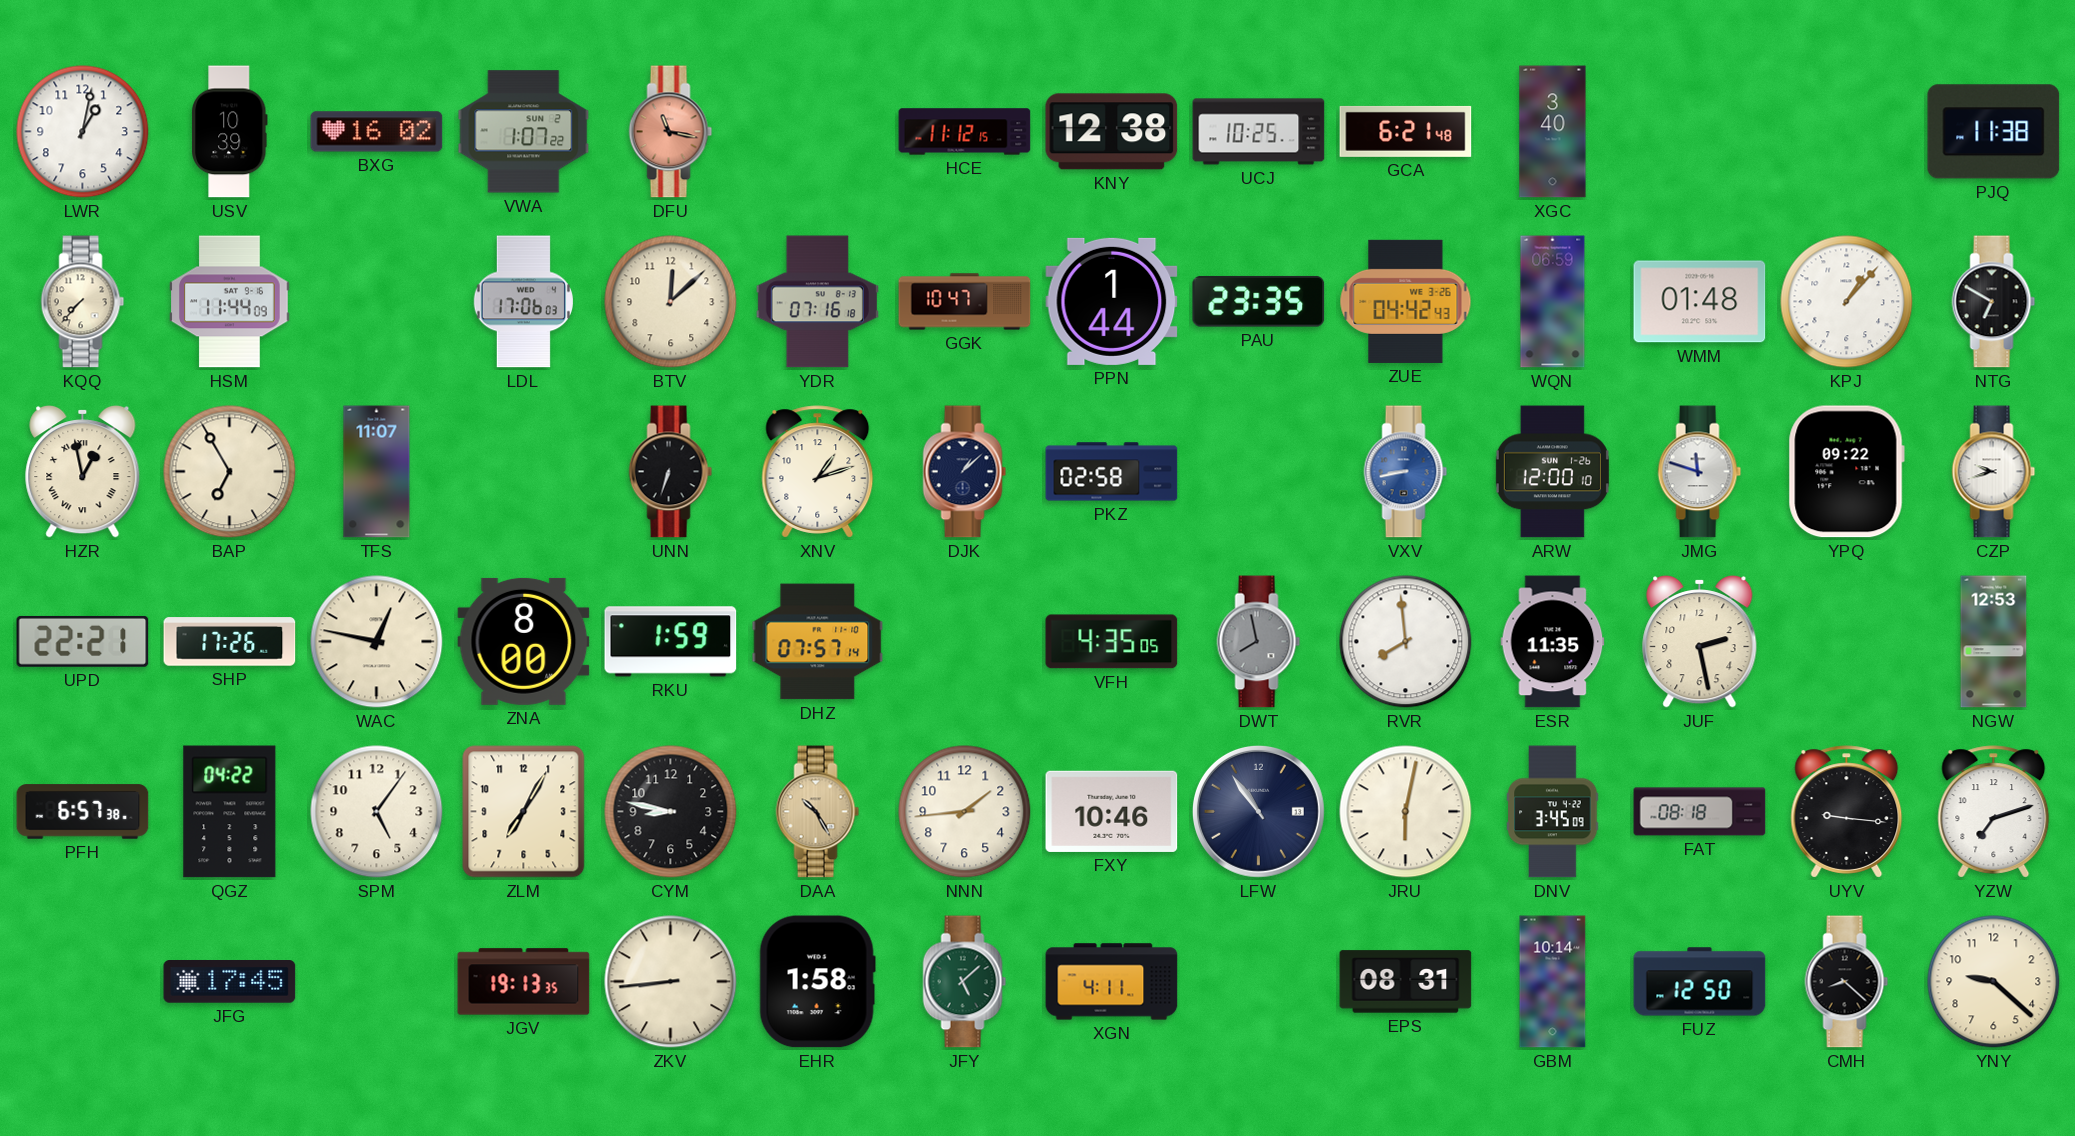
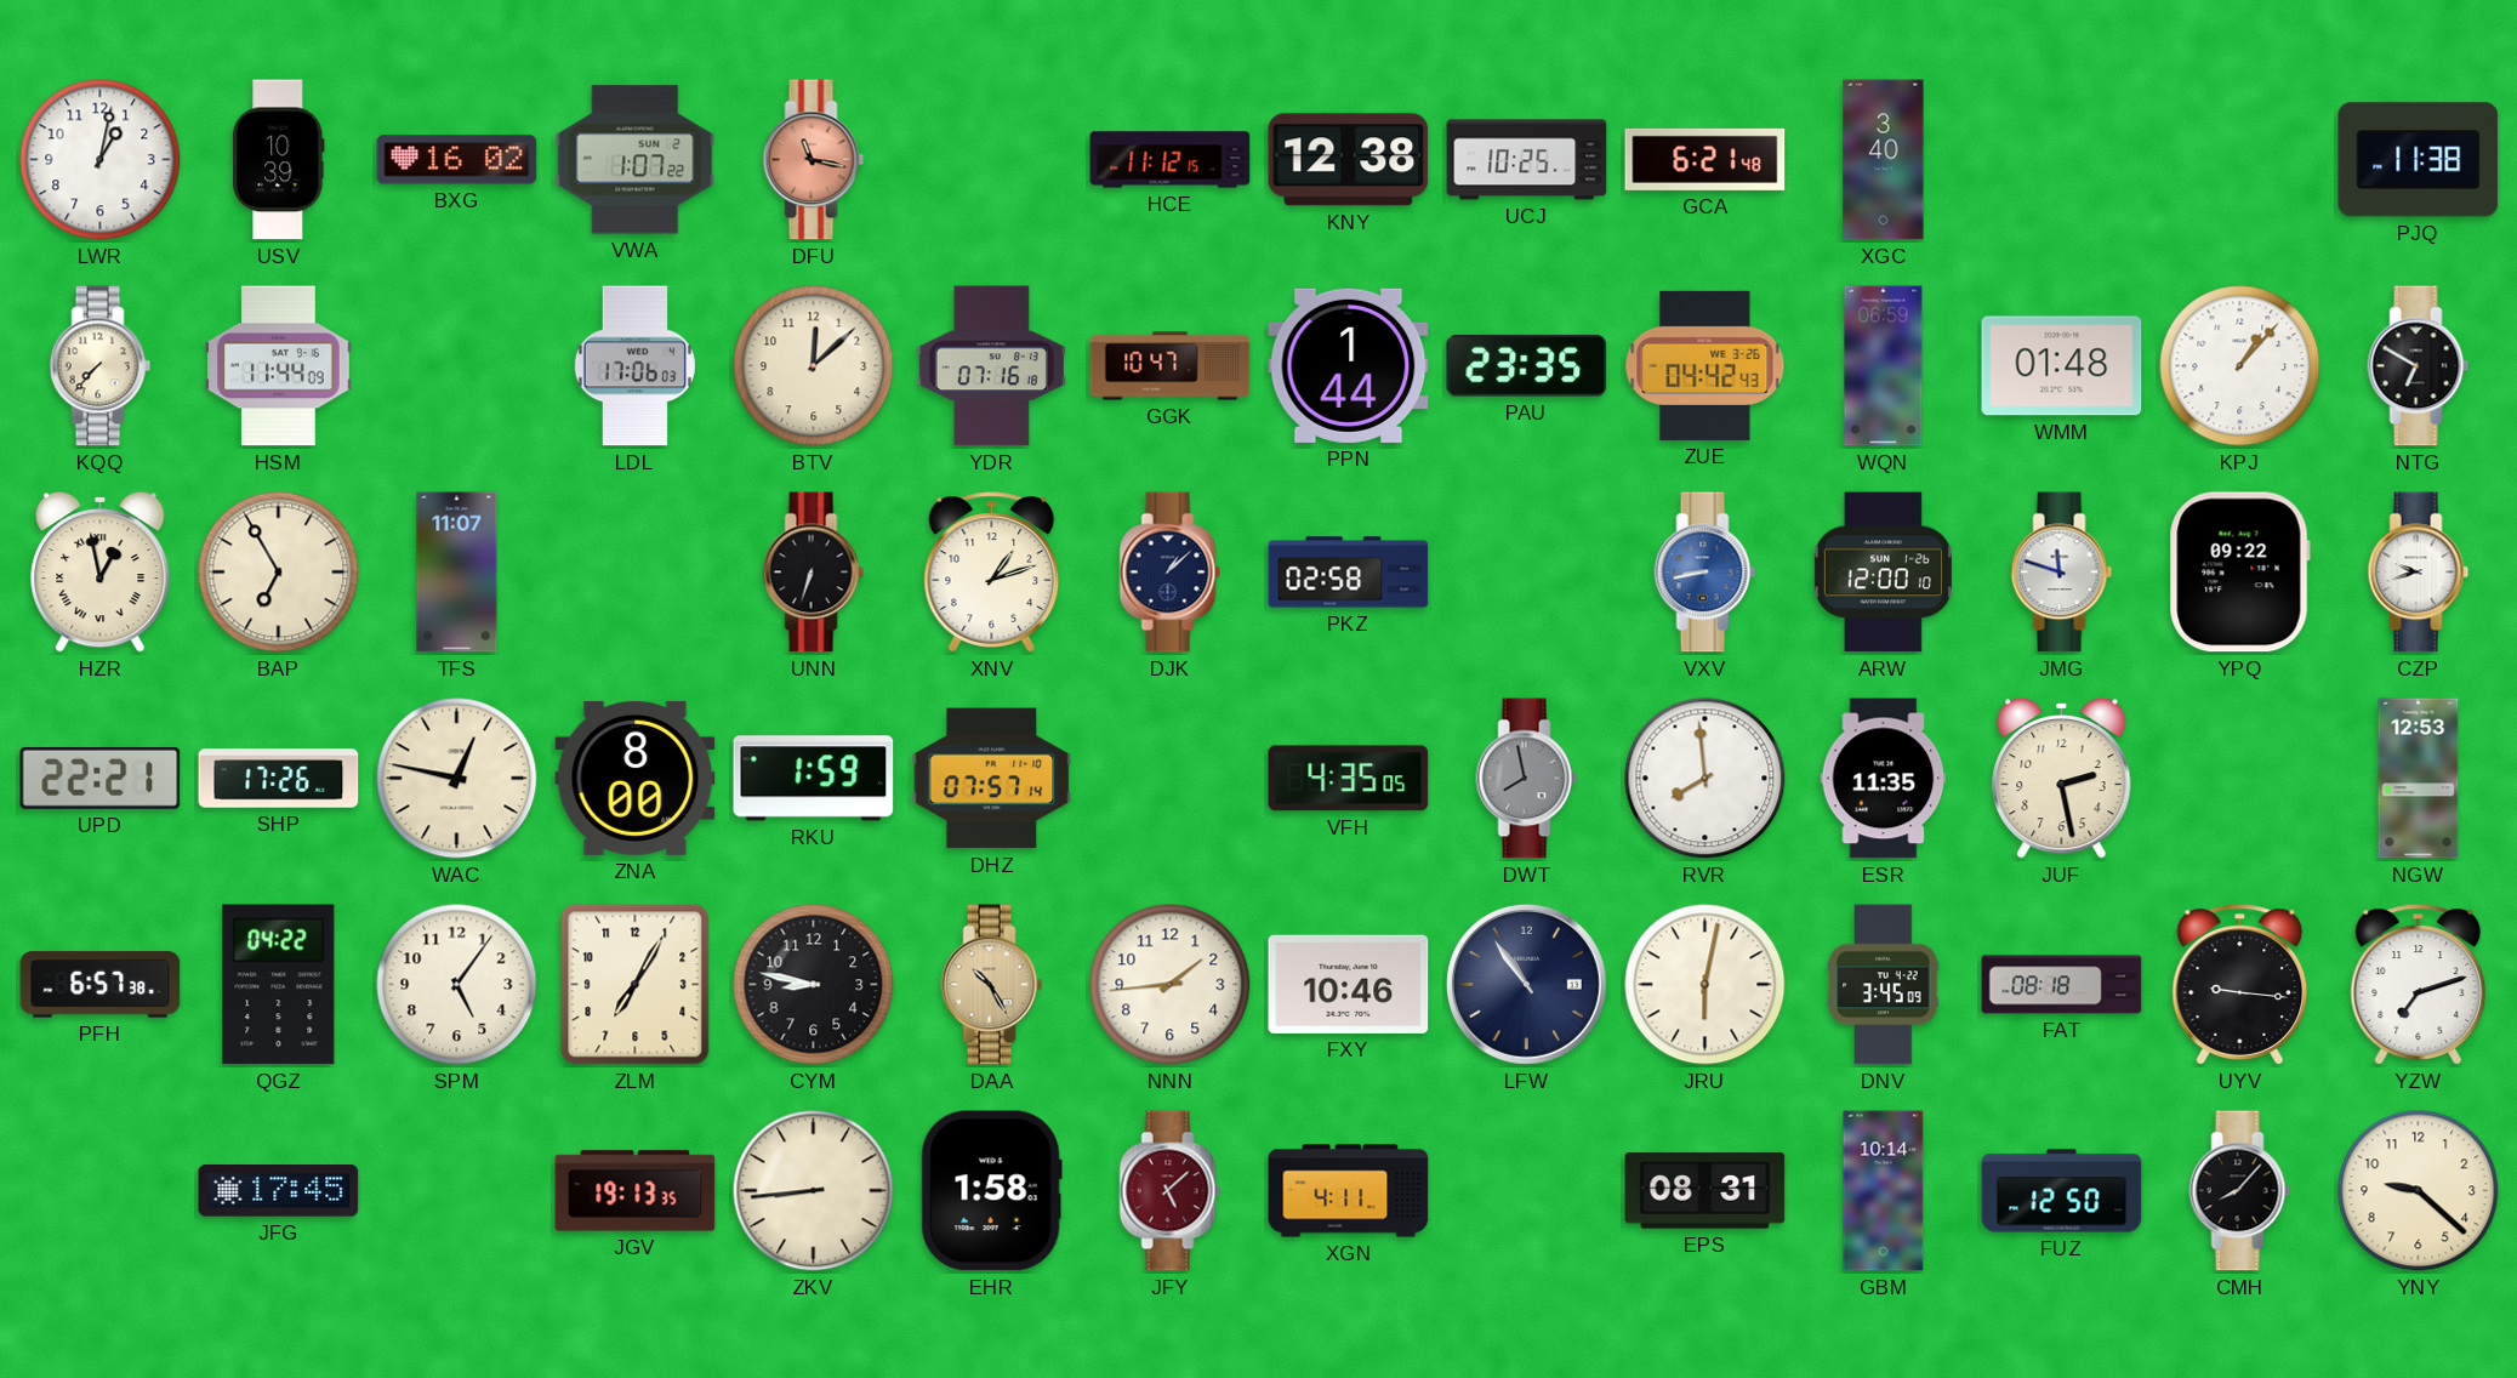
JFY dial: green -> burgundy (1171, 1191)
CMH: 8:22 -> 8:07 (2240, 1191)
